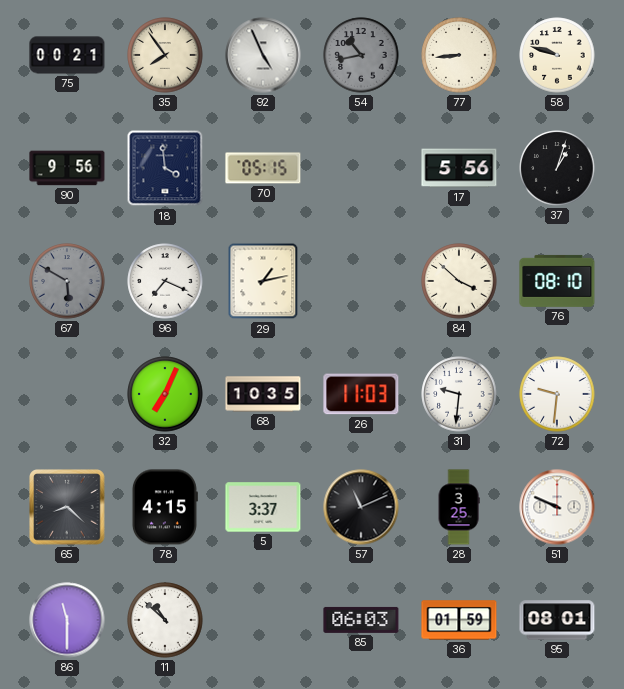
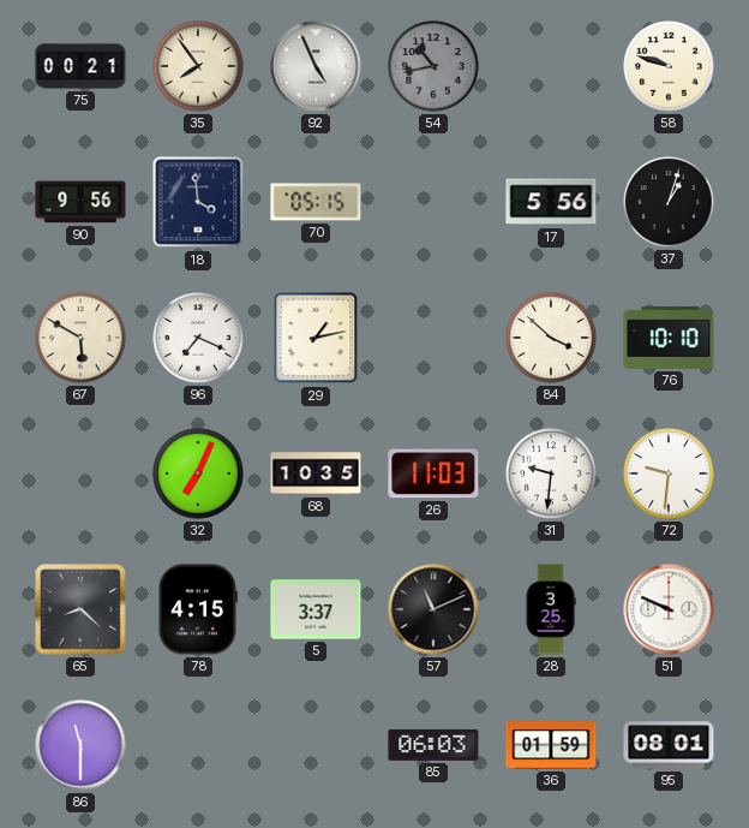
77: 8:44 -> none (459, 55)
67 dial: grey -> cream (80, 338)
76: 08:10 -> 10:10 (669, 338)
11: 10:52 -> none (165, 620)
